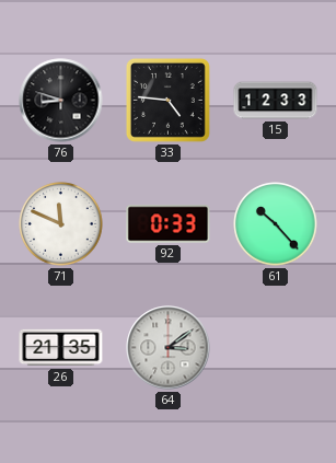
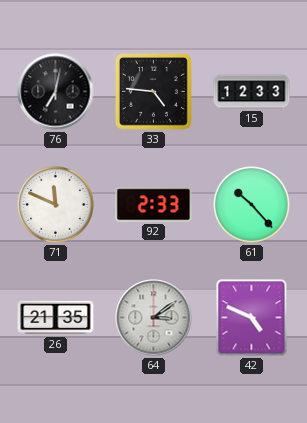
76: 8:48 -> 7:02 (56, 92)
92: 0:33 -> 2:33 (154, 205)
42: none -> 4:49 (252, 318)
